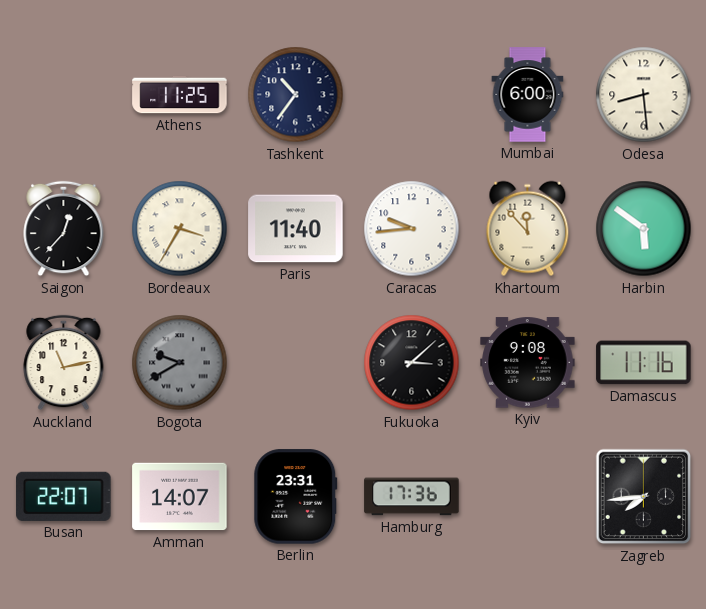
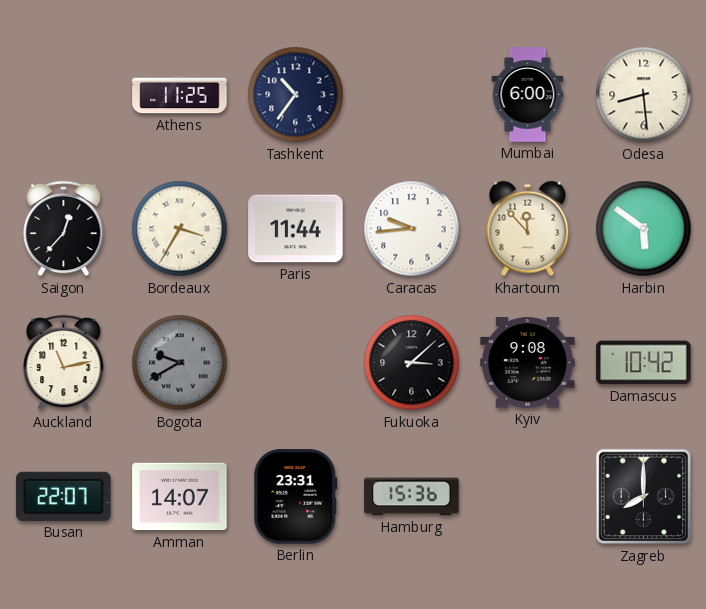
Paris: 11:40 -> 11:44 (296, 229)
Damascus: 11:16 -> 10:42 (644, 363)
Hamburg: 17:36 -> 15:36 (412, 497)
Zagreb: 7:44 -> 8:00 (644, 497)
